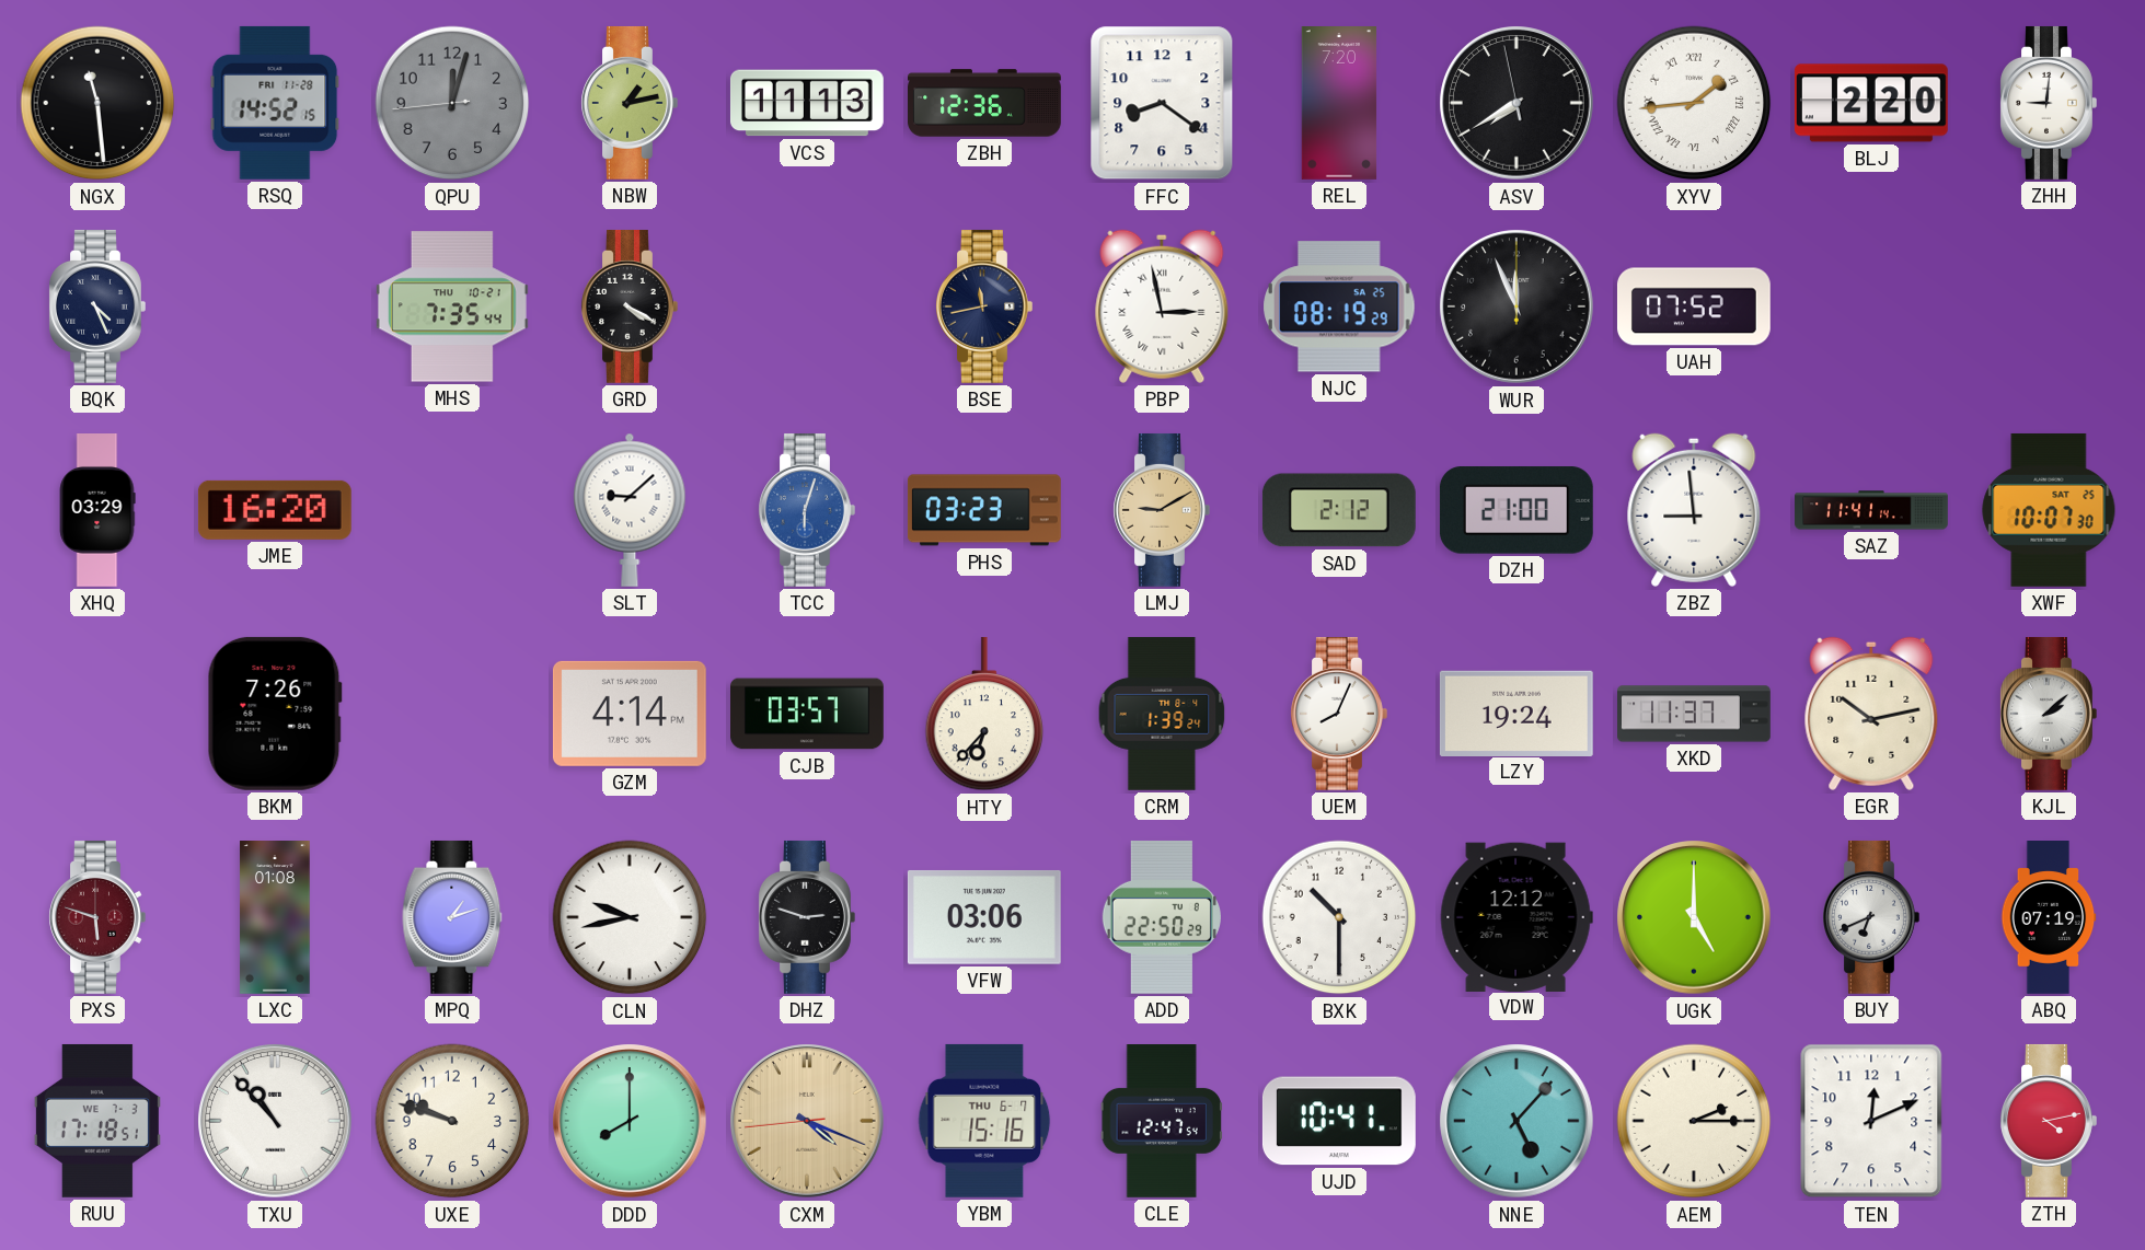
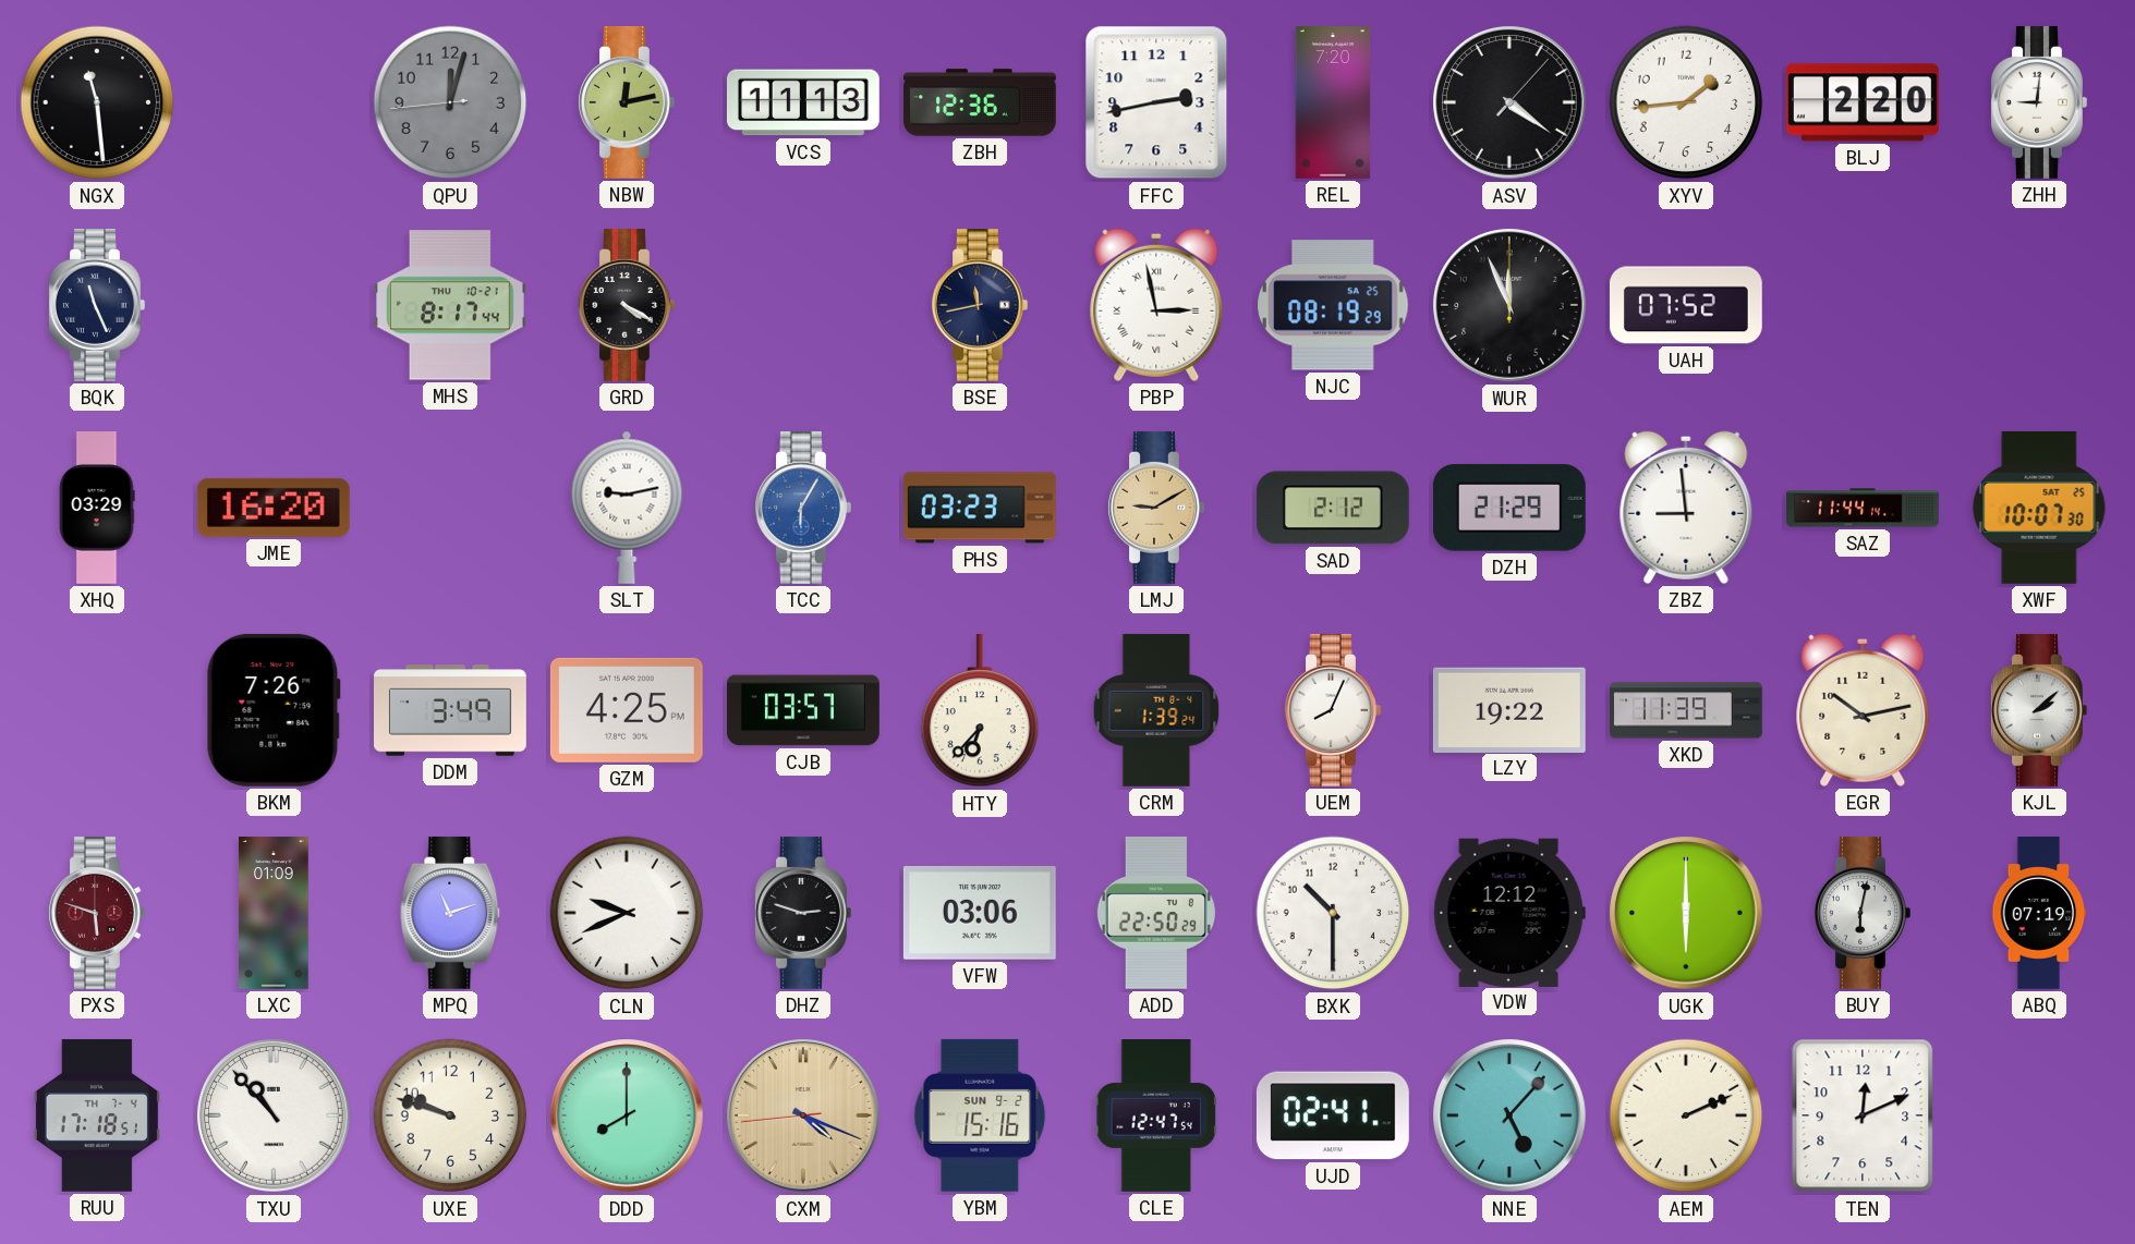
RSQ: 14:52 -> none (275, 103)
NBW: 1:13 -> 12:13 (627, 102)
FFC: 8:21 -> 2:43 (1156, 102)
ASV: 7:39 -> 4:21 (1509, 102)
XYV numerals: Roman -> Arabic (1686, 102)
BQK: 4:26 -> 11:26 (97, 305)
MHS: 7:35 -> 8:17 (450, 305)
SLT: 9:08 -> 9:13 (627, 508)
TCC: 6:03 -> 6:05 (803, 508)
DZH: 21:00 -> 21:29 (1509, 508)
SAZ: 11:41 -> 11:44 (1863, 508)
DDM: none -> 3:49 (451, 710)
GZM: 4:14 -> 4:25 (627, 710)
LZY: 19:24 -> 19:22 (1509, 709)
XKD: 11:37 -> 11:39 (1687, 710)
LXC: 01:08 -> 01:09 (274, 914)
MPQ: 1:12 -> 11:12 (450, 913)
CLN: 9:43 -> 9:41 (627, 913)
UGK: 5:00 -> 6:00 (1686, 913)
BUY: 6:41 -> 6:02 (1863, 913)
RUU date: WE 7-3 -> TH 7-4 (97, 1115)
YBM date: THU 6-7 -> SUN 9-2 (980, 1115)
UJD: 10:41 -> 02:41 (1333, 1115)
AEM: 2:15 -> 2:11 (1686, 1115)
ZTH: 4:13 -> none (2049, 1121)
